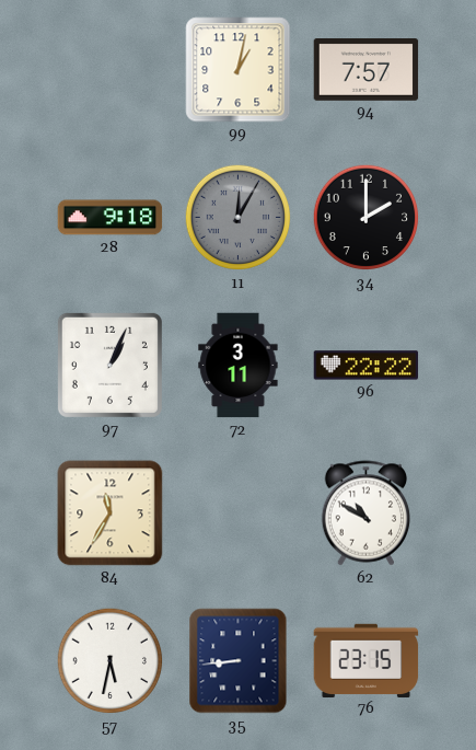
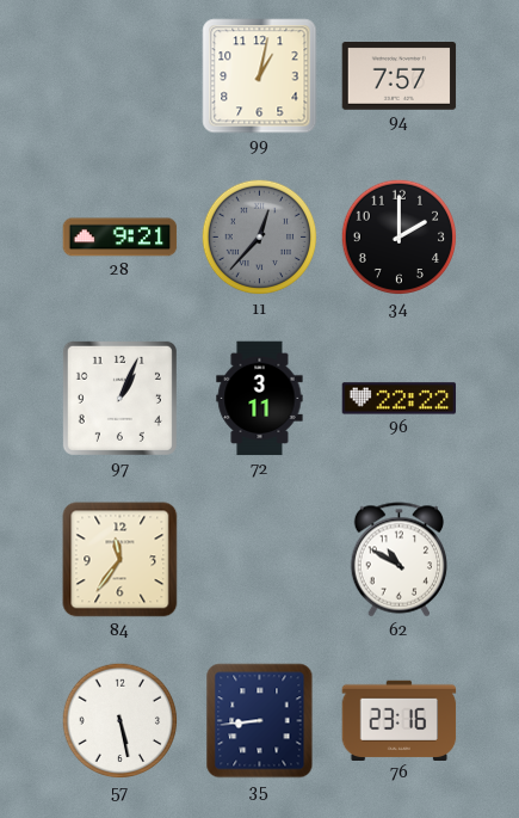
28: 9:18 -> 9:21 (121, 238)
11: 12:05 -> 12:37 (260, 238)
84: 11:35 -> 11:36 (121, 560)
57: 5:32 -> 5:28 (121, 721)
76: 23:15 -> 23:16 (400, 720)
